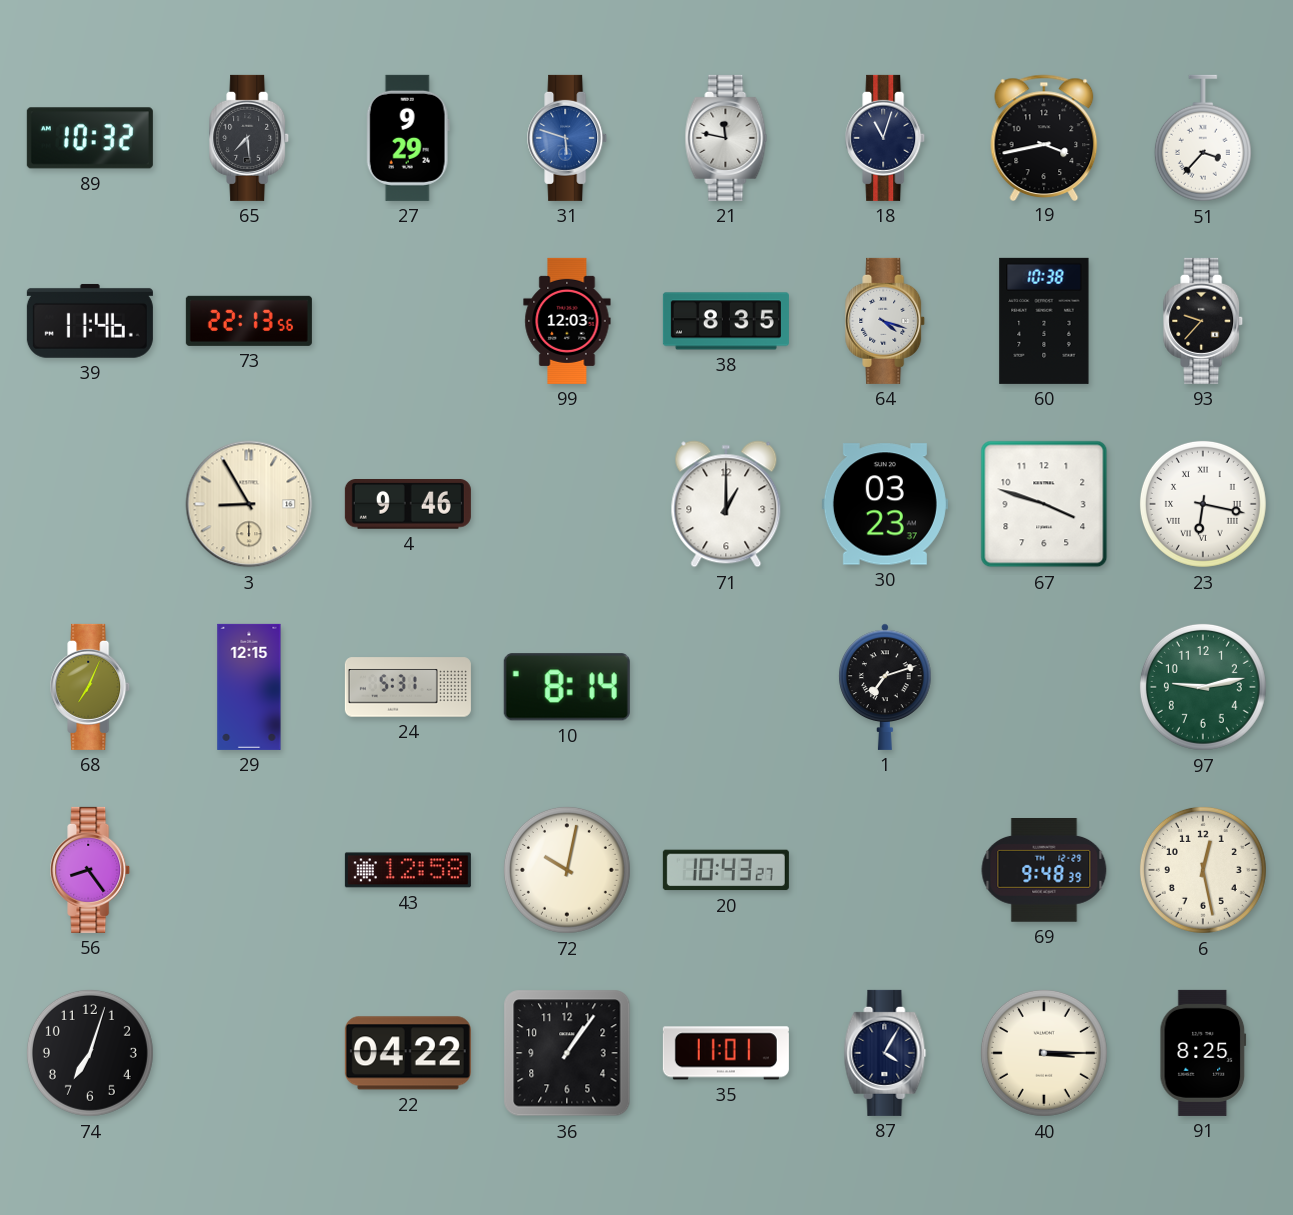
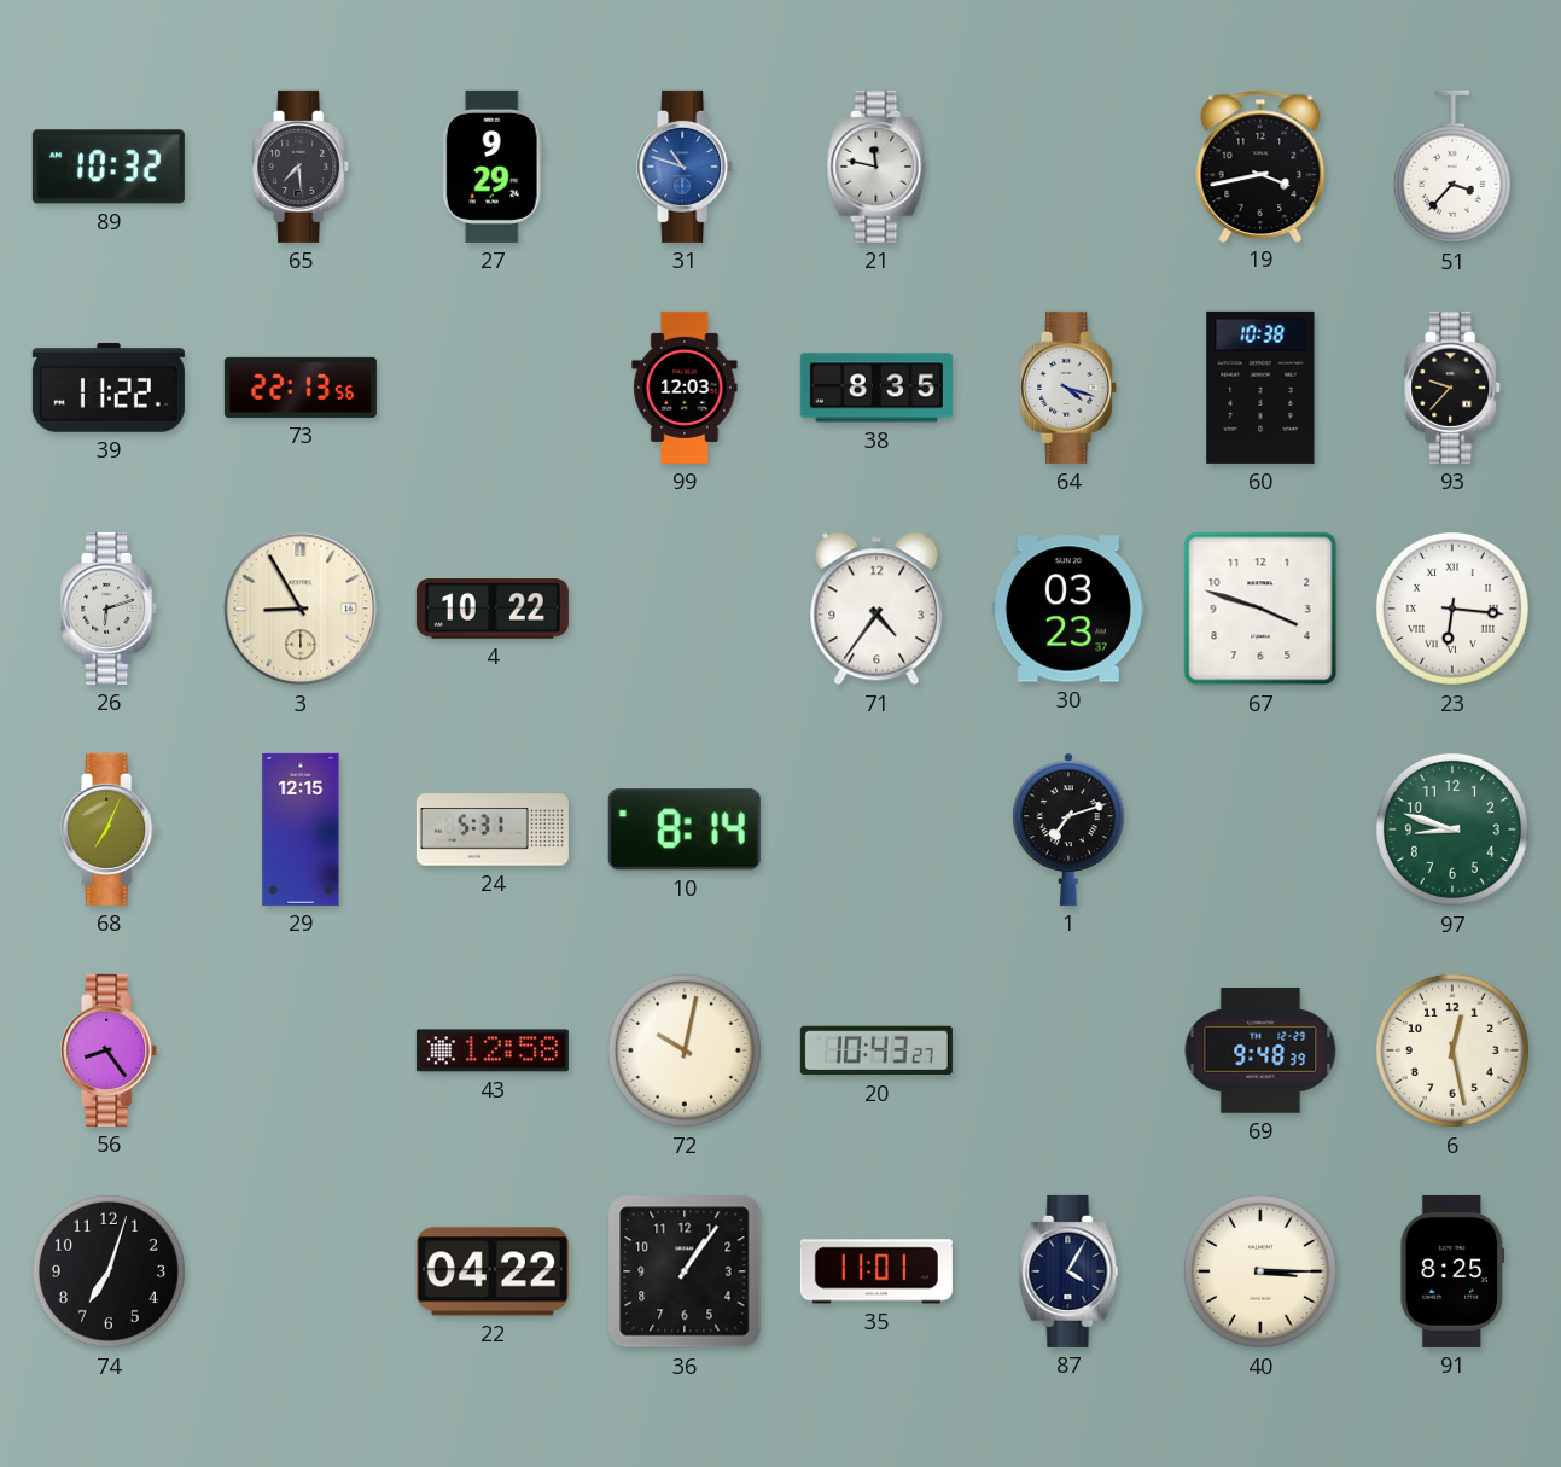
31: 5:48 -> 10:48 (686, 167)
18: 11:03 -> none (886, 138)
39: 11:46 -> 11:22 (109, 388)
26: none -> 6:12 (110, 609)
4: 9:46 -> 10:22 (493, 610)
71: 1:00 -> 4:36 (876, 609)
23: 6:17 -> 6:16 (1452, 609)
97: 9:13 -> 8:48 (1452, 829)
